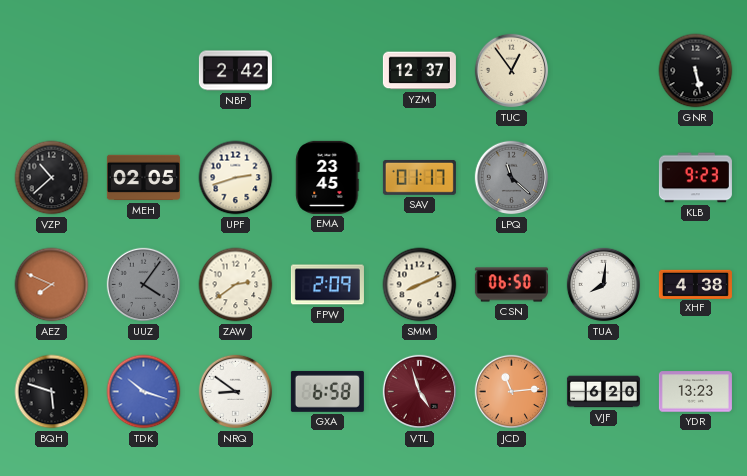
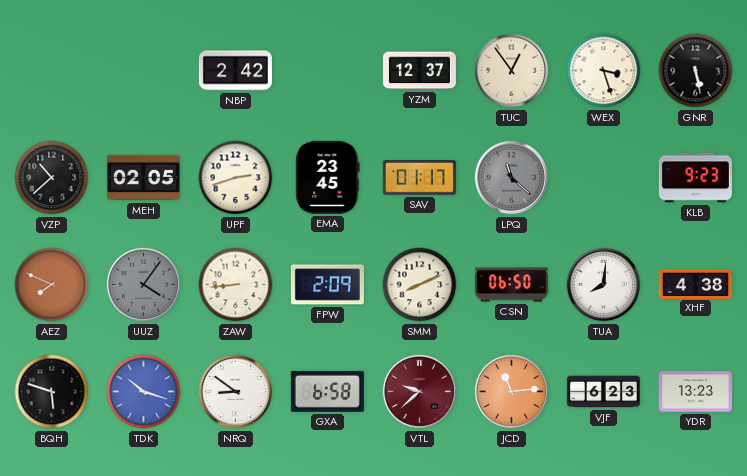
WEX: none -> 3:27 (604, 71)
ZAW: 2:39 -> 8:44 (236, 285)
VTL: 4:57 -> 9:38 (420, 392)
VJF: 6:20 -> 6:23 (603, 392)
